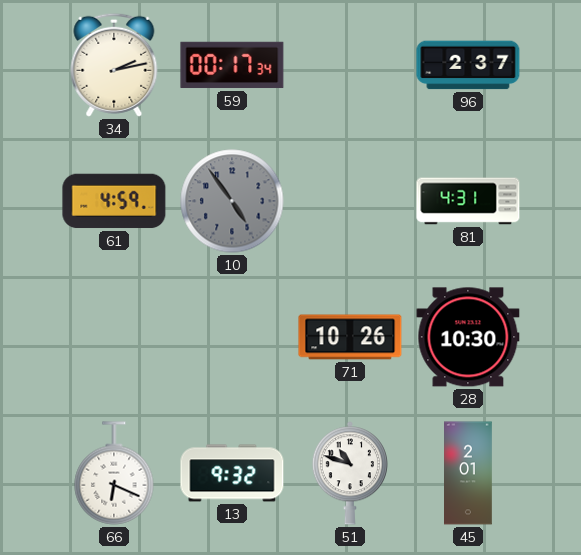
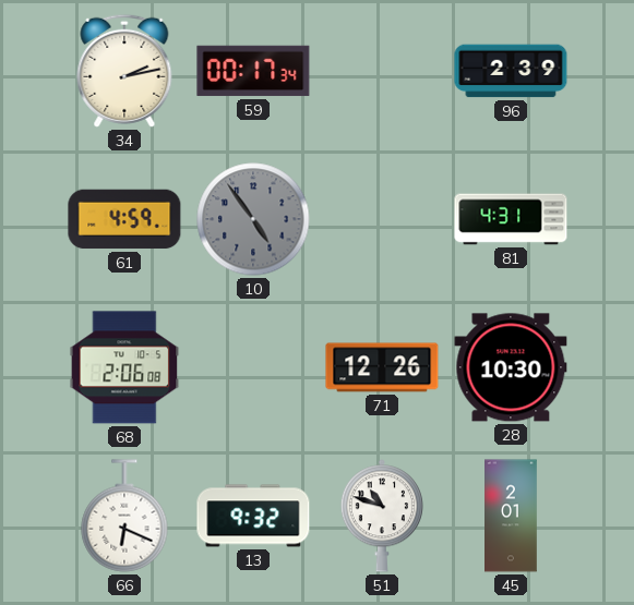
96: 2:37 -> 2:39 (511, 71)
68: none -> 2:06 (124, 367)
71: 10:26 -> 12:26 (382, 367)
